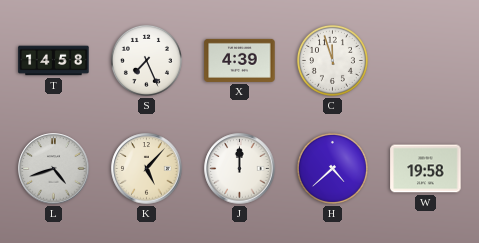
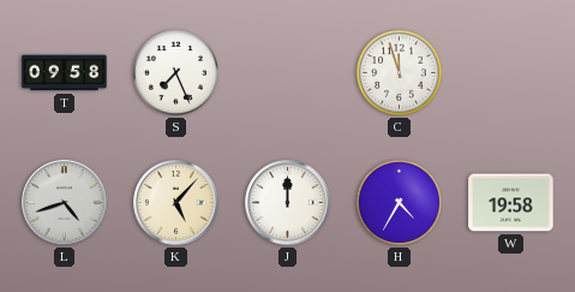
T: 14:58 -> 09:58 (65, 73)
X: 4:39 -> none (240, 60)
H: 4:38 -> 4:35 (399, 202)
